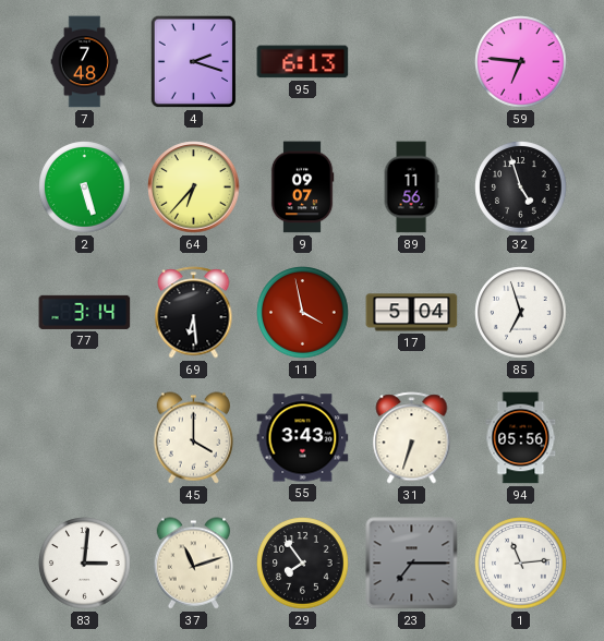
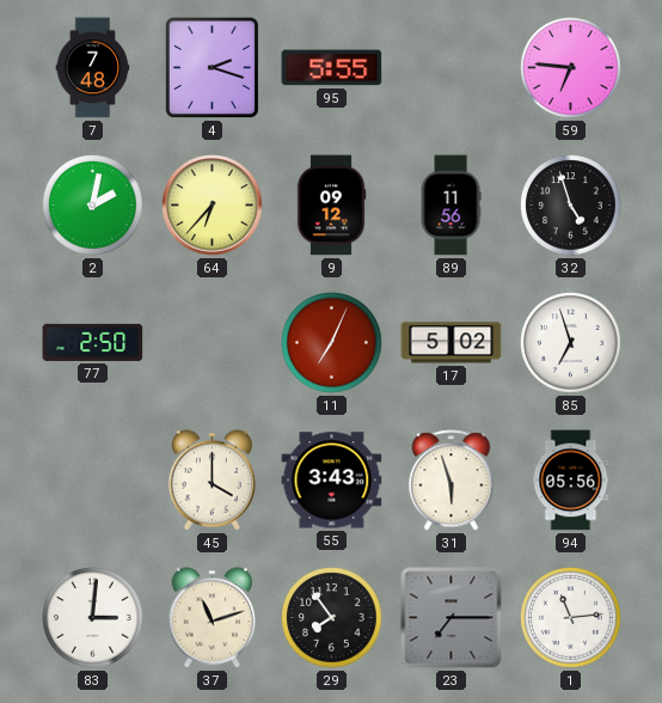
95: 6:13 -> 5:55 (332, 68)
2: 5:27 -> 2:02 (93, 206)
9: 09:07 -> 09:12 (331, 206)
77: 3:14 -> 2:50 (93, 342)
69: 6:29 -> none (194, 313)
11: 3:58 -> 7:04 (332, 343)
17: 5:04 -> 5:02 (452, 343)
31: 6:33 -> 5:57 (452, 481)
